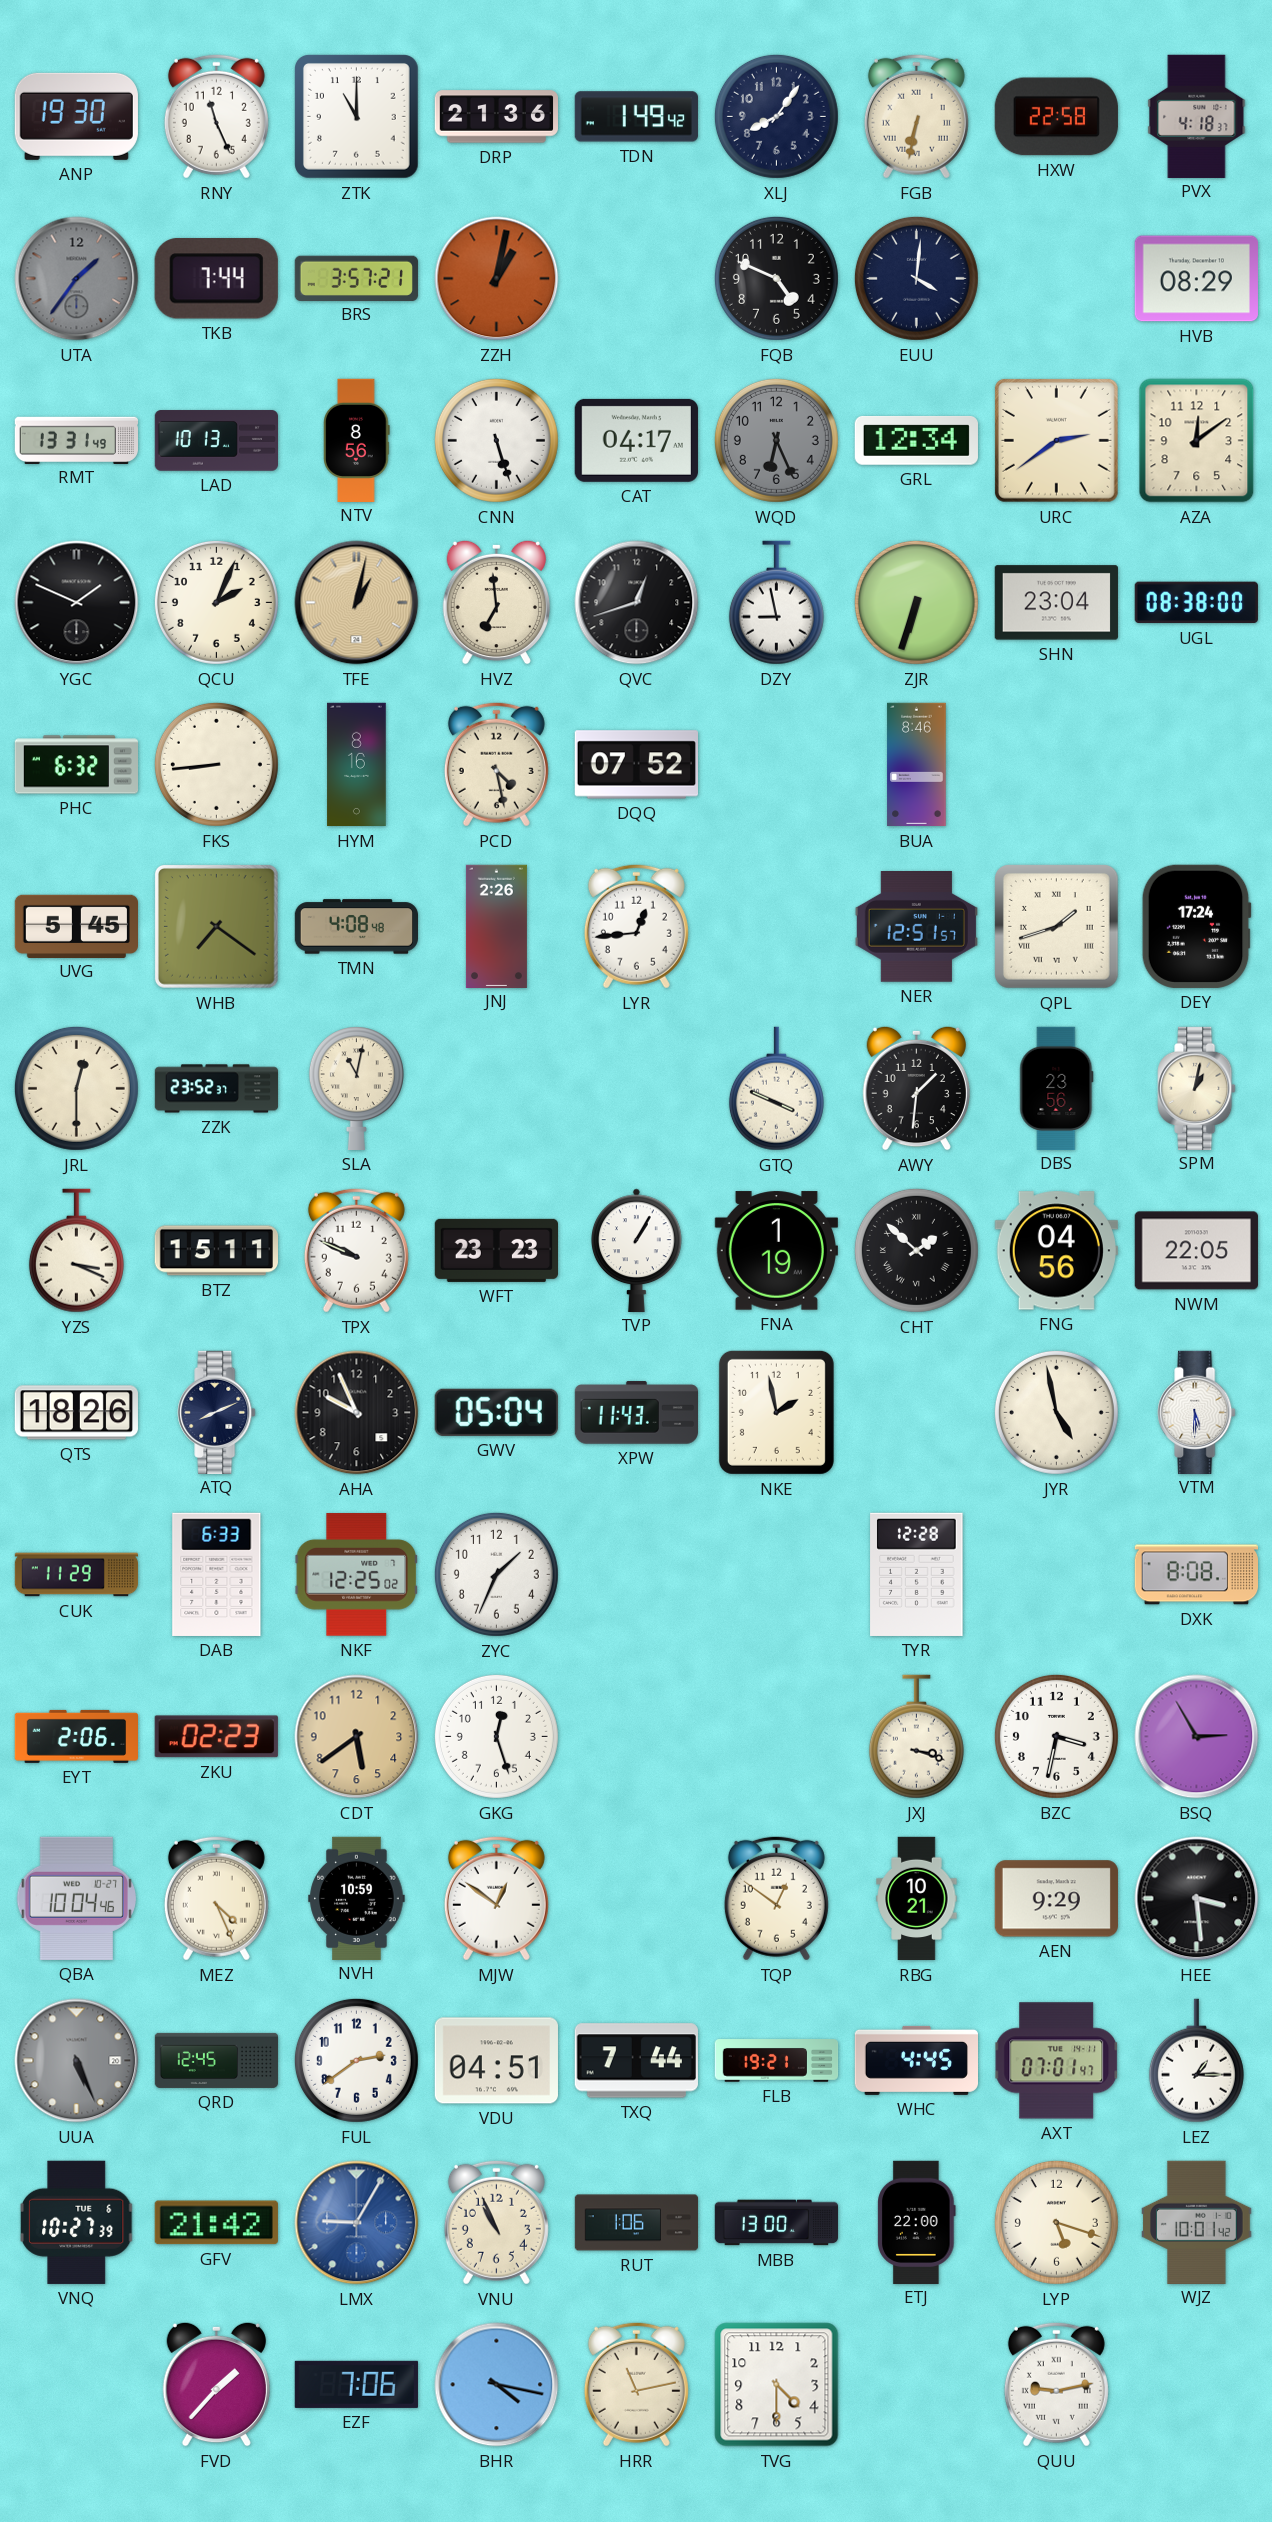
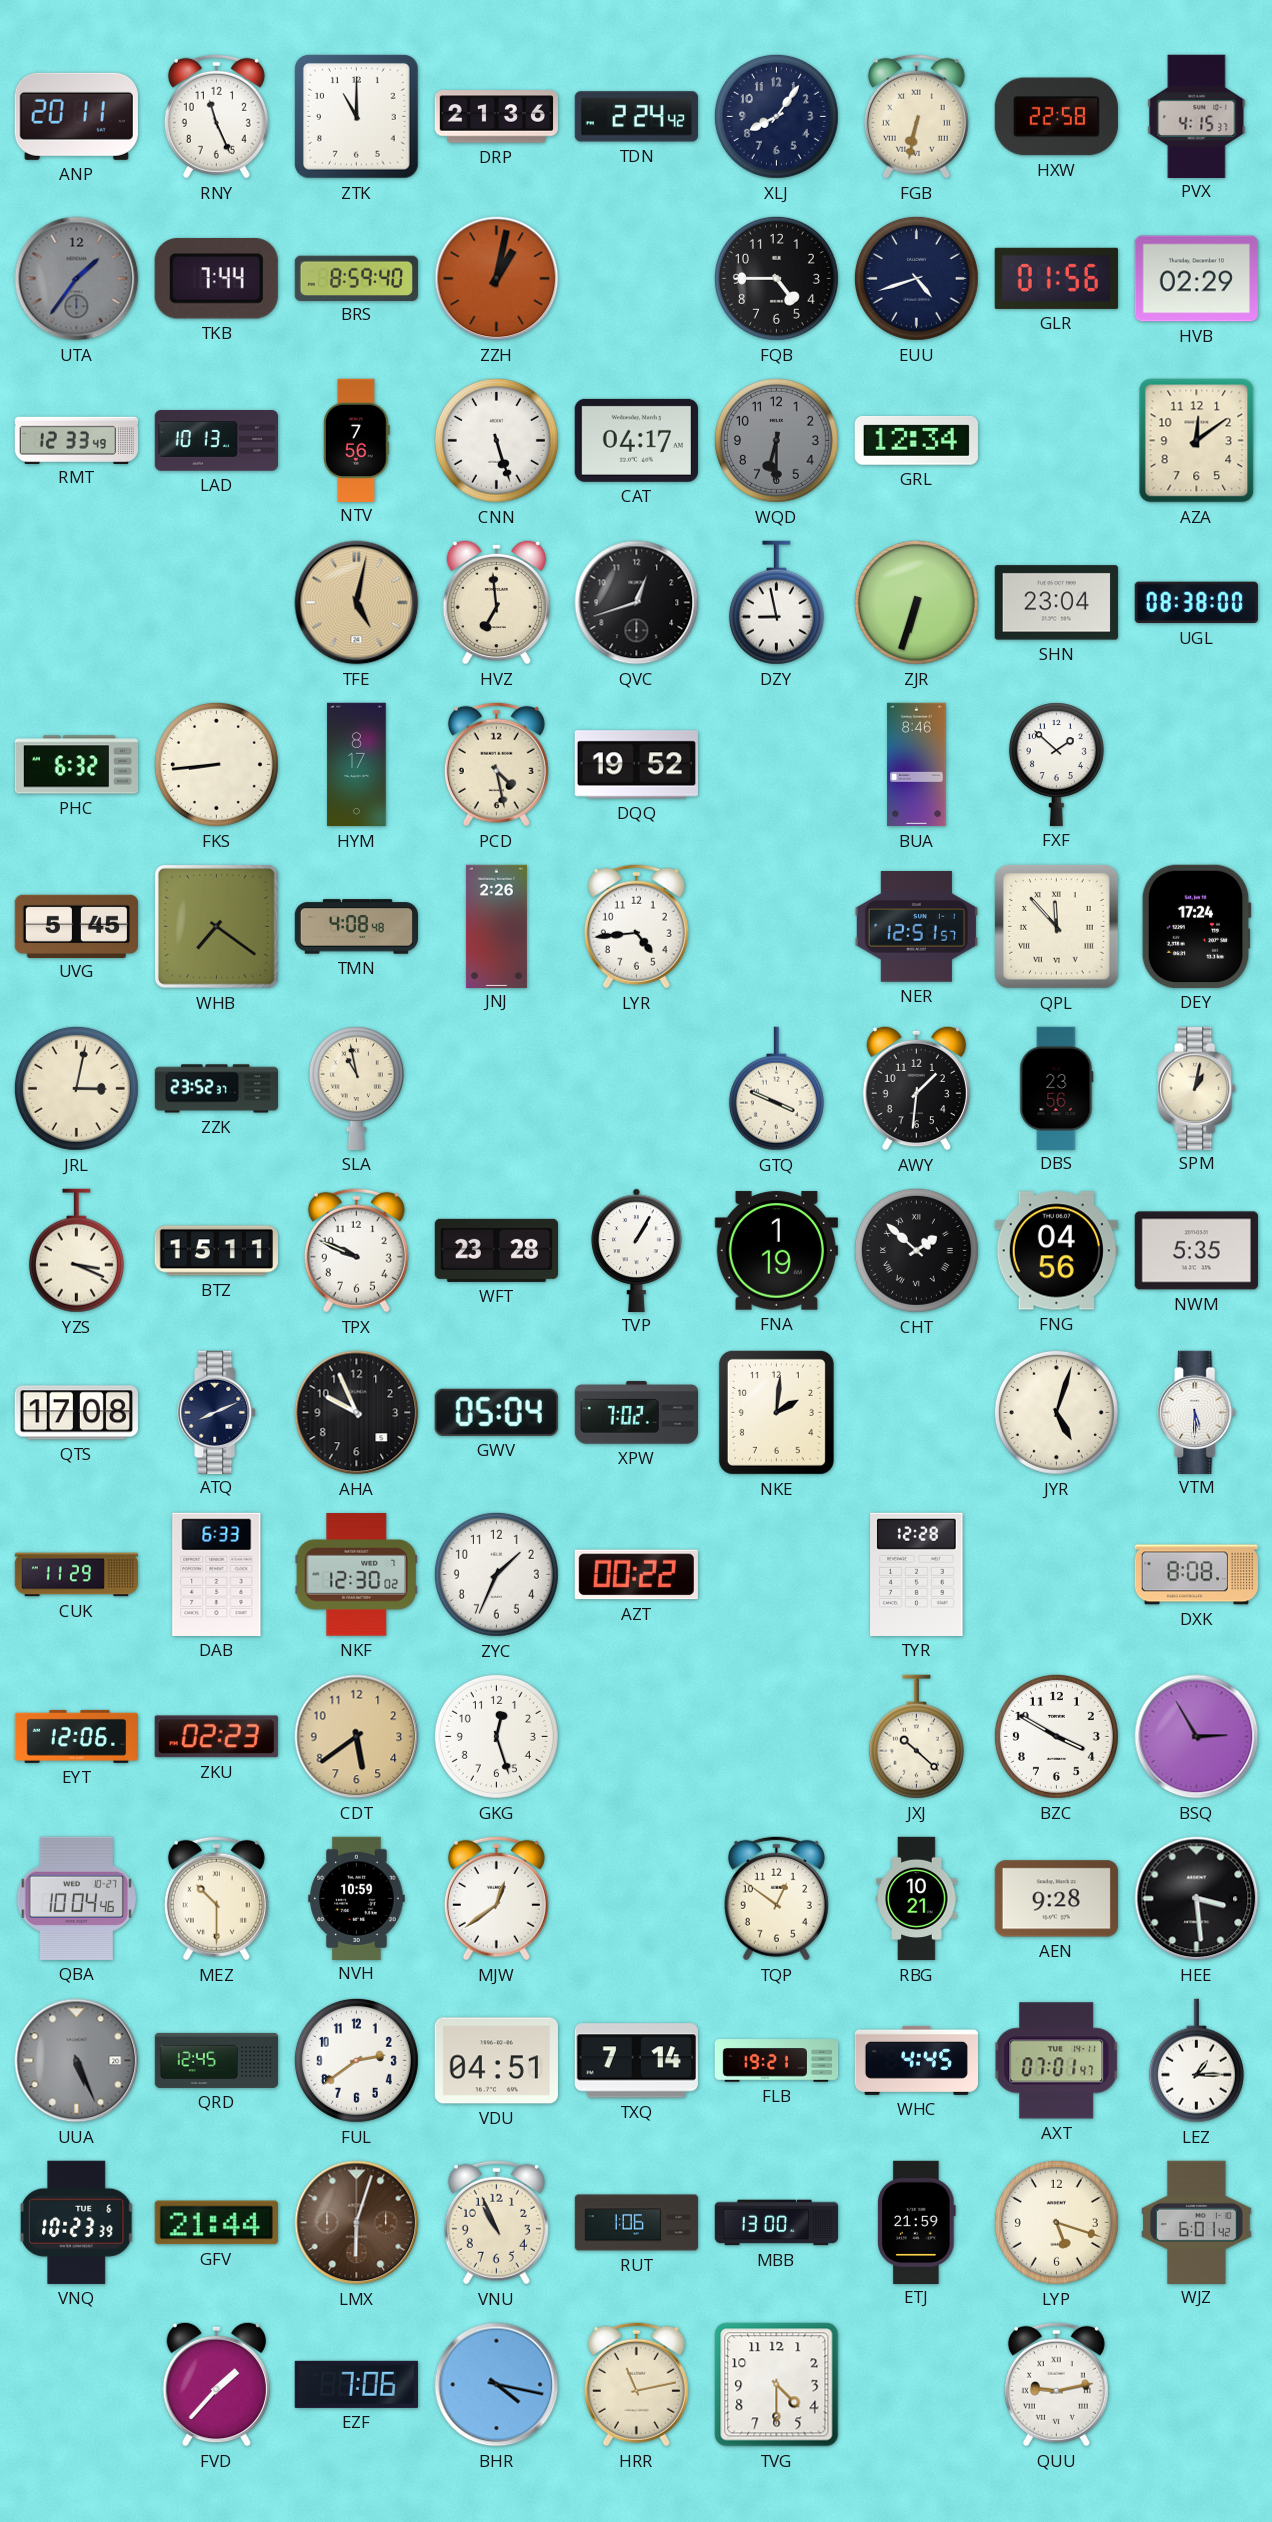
ANP: 19:30 -> 20:11 (76, 116)
TDN: 1:49 -> 2:24 (636, 117)
PVX: 4:18 -> 4:15 (1197, 116)
BRS: 3:57 -> 8:59 (356, 278)
FQB: 4:49 -> 4:45 (776, 278)
EUU: 4:01 -> 4:42 (916, 278)
GLR: none -> 01:56 (1056, 278)
HVB: 08:29 -> 02:29 (1196, 279)
RMT: 13:31 -> 12:33 (76, 440)
NTV: 8:56 -> 7:56 (357, 440)
WQD: 6:26 -> 6:30 (776, 440)
URC: 2:39 -> none (1056, 440)
YGC: 1:49 -> none (77, 603)
QCU: 2:04 -> none (216, 602)
TFE: 1:02 -> 5:02 (357, 603)
HYM: 8:16 -> 8:17 (357, 765)
DQQ: 07:52 -> 19:52 (636, 765)
FXF: none -> 1:52 (1056, 764)
LYR: 12:44 -> 4:44 (636, 926)
QPL: 1:42 -> 11:53 (1057, 927)
JRL: 12:30 -> 3:02 (76, 1088)
SLA: 11:02 -> 10:58 (356, 1088)
WFT: 23:23 -> 23:28 (496, 1250)
NWM: 22:05 -> 5:35 (1196, 1251)
QTS: 18:26 -> 17:08 (76, 1413)
XPW: 11:43 -> 7:02 (636, 1413)
NKE: 1:58 -> 2:01 (776, 1412)
JYR: 4:58 -> 5:03 (1056, 1412)
NKF: 12:25 -> 12:30 (356, 1575)
AZT: none -> 00:22 (636, 1575)
EYT: 2:06 -> 12:06 (76, 1736)
JXJ: 3:18 -> 10:22 (916, 1737)
BZC: 3:32 -> 3:50 (1056, 1736)
MEZ: 4:26 -> 10:30 (216, 1898)
MJW: 12:51 -> 12:39 (496, 1898)
AEN: 9:29 -> 9:28 (1056, 1899)
TXQ: 7:44 -> 7:14 (636, 2061)
VNQ: 10:27 -> 10:23 (76, 2222)
GFV: 21:42 -> 21:44 (216, 2223)
LMX: 9:05 -> 6:03 (357, 2223)
LMX dial: blue -> brown (357, 2223)
ETJ: 22:00 -> 21:59 (917, 2222)
WJZ: 10:01 -> 6:01 (1197, 2222)
